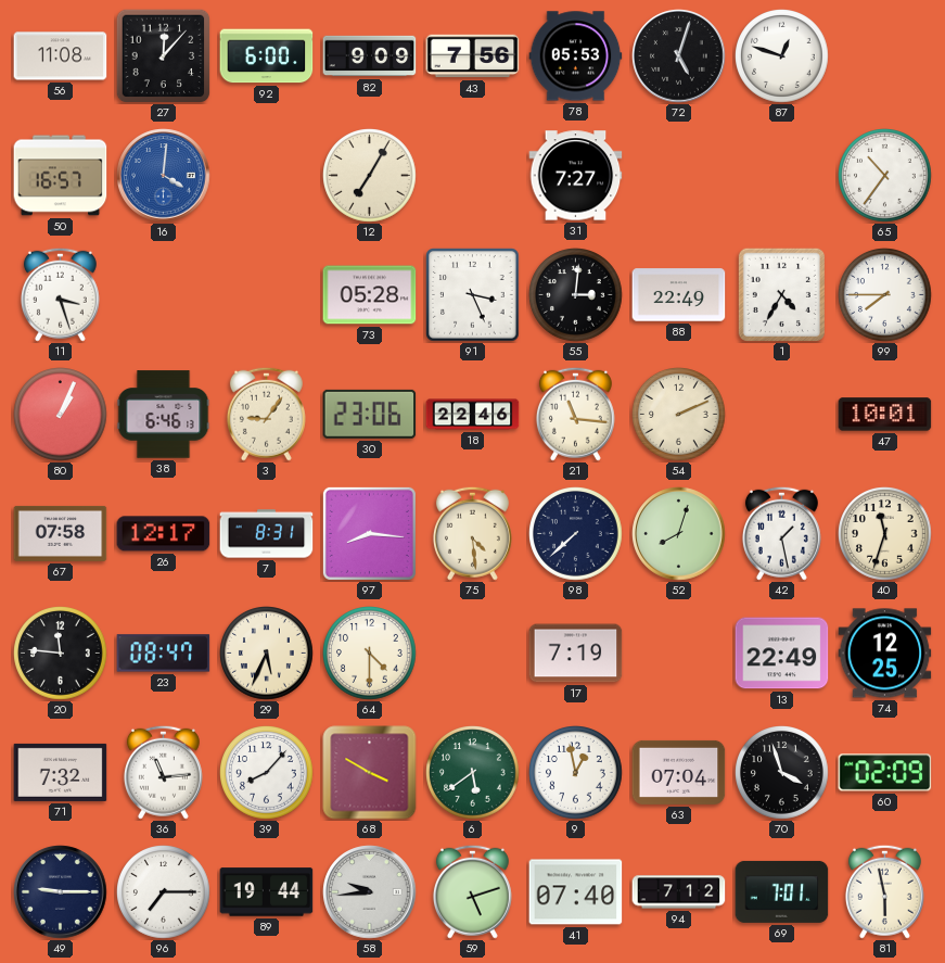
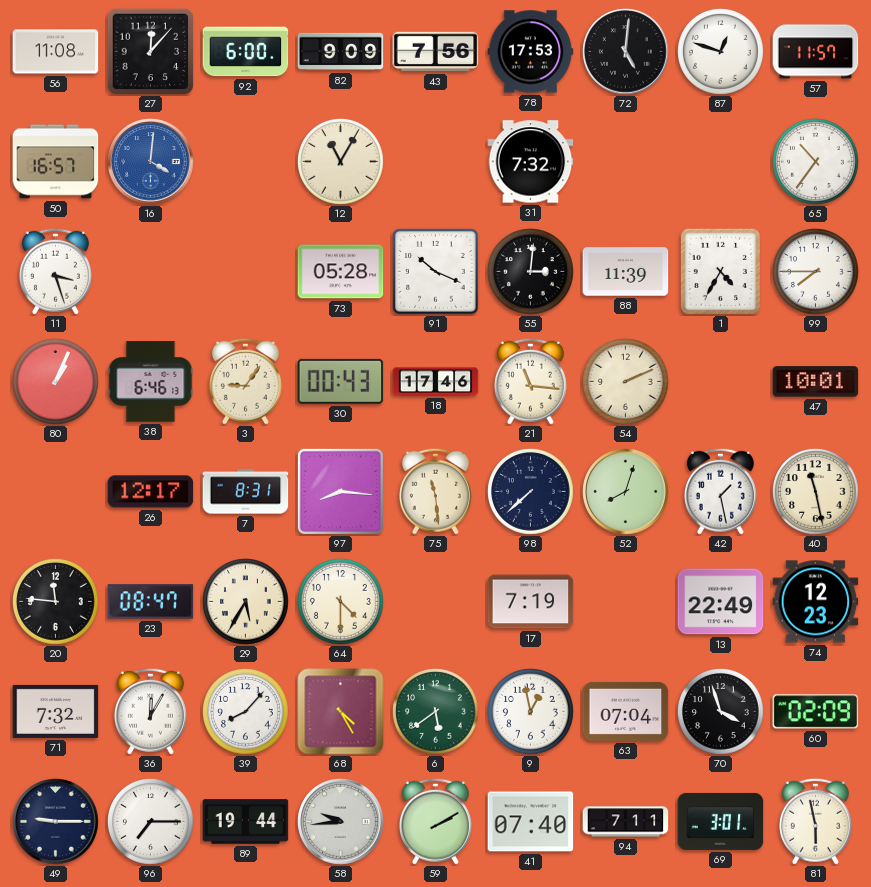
78: 05:53 -> 17:53 (531, 52)
72: 5:03 -> 5:01 (626, 52)
57: none -> 11:57 (816, 52)
12: 7:05 -> 11:05 (341, 162)
31: 7:27 -> 7:32 (531, 162)
91: 3:26 -> 10:19 (436, 272)
88: 22:49 -> 11:39 (626, 272)
30: 23:06 -> 00:43 (341, 381)
18: 22:46 -> 17:46 (436, 382)
67: 07:58 -> none (61, 533)
75: 4:29 -> 11:29 (435, 491)
40: 11:33 -> 11:28 (816, 492)
29: 5:34 -> 5:35 (246, 602)
74: 12:25 -> 12:23 (816, 602)
36: 11:14 -> 12:05 (150, 711)
68: 3:50 -> 4:25 (341, 712)
59: 5:12 -> 2:10 (435, 821)
94: 7:12 -> 7:11 (626, 822)
69: 7:01 -> 3:01 (721, 821)
